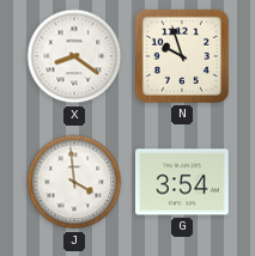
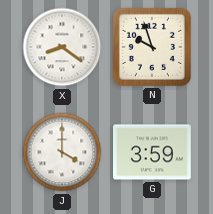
J: 3:59 -> 4:00 (62, 152)
G: 3:54 -> 3:59 (153, 152)
